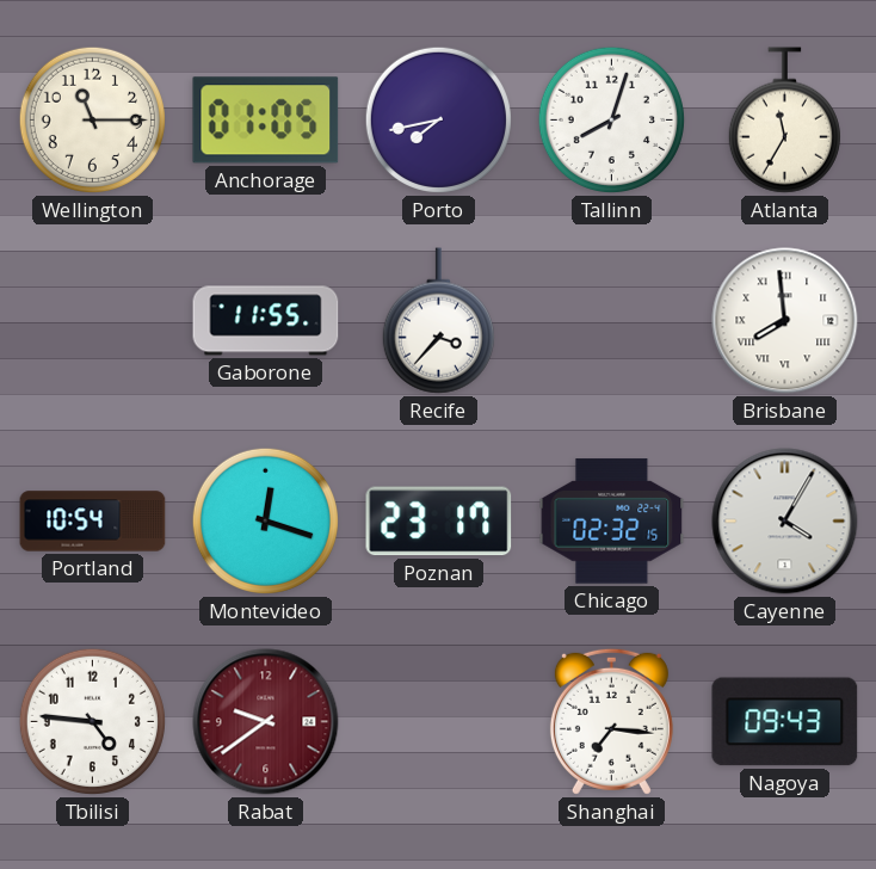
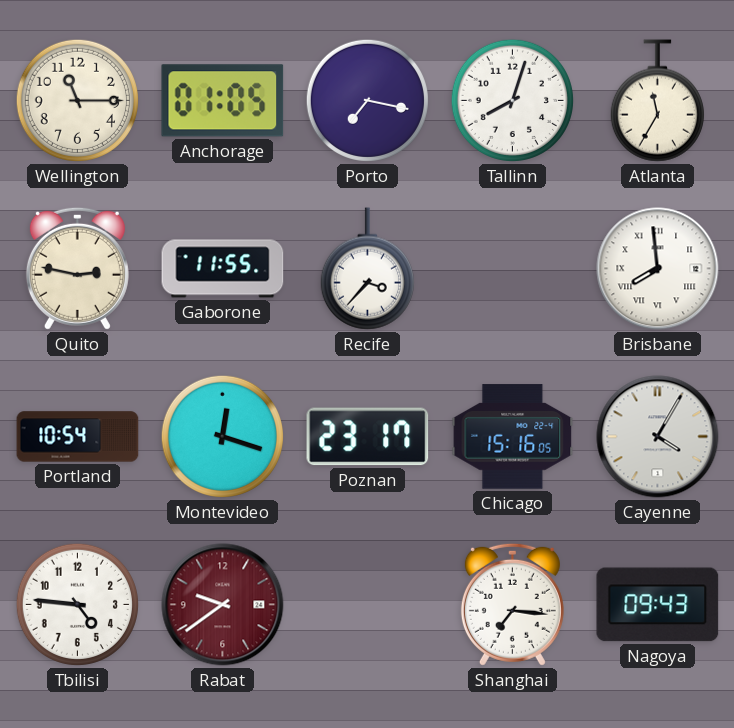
Porto: 7:43 -> 7:17 (367, 100)
Quito: none -> 2:47 (77, 268)
Chicago: 02:32 -> 15:16 (513, 437)
